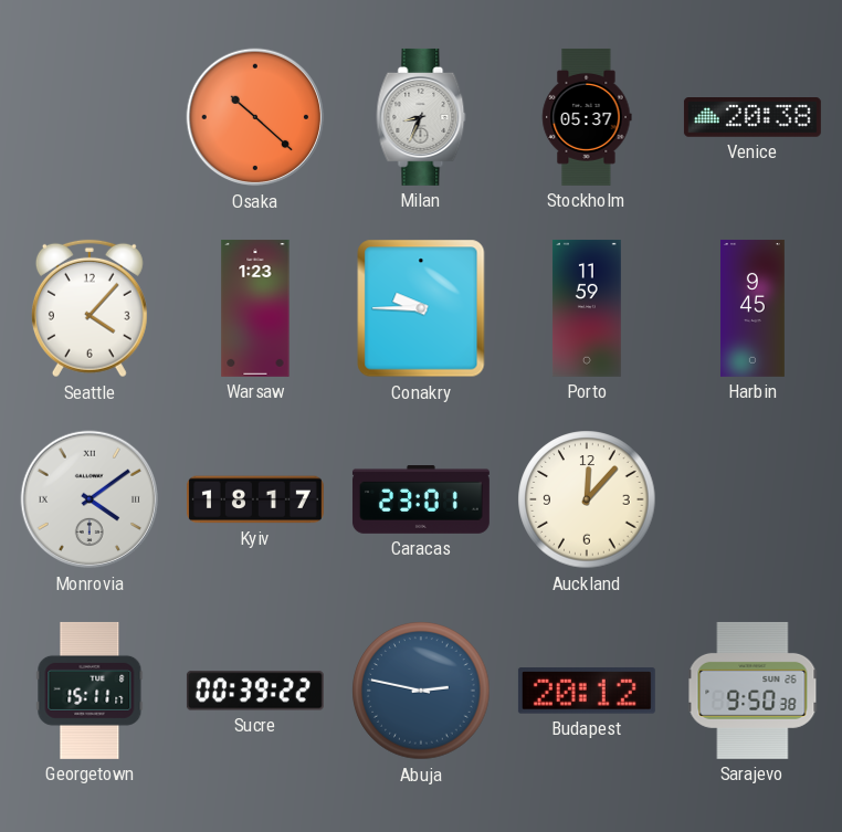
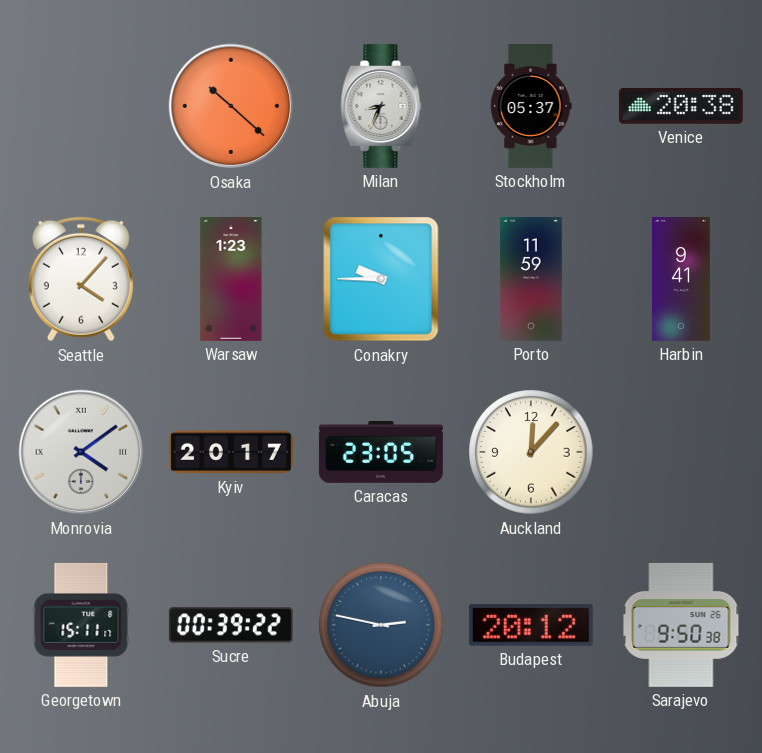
Harbin: 9:45 -> 9:41 (681, 279)
Kyiv: 18:17 -> 20:17 (231, 452)
Caracas: 23:01 -> 23:05 (381, 453)
